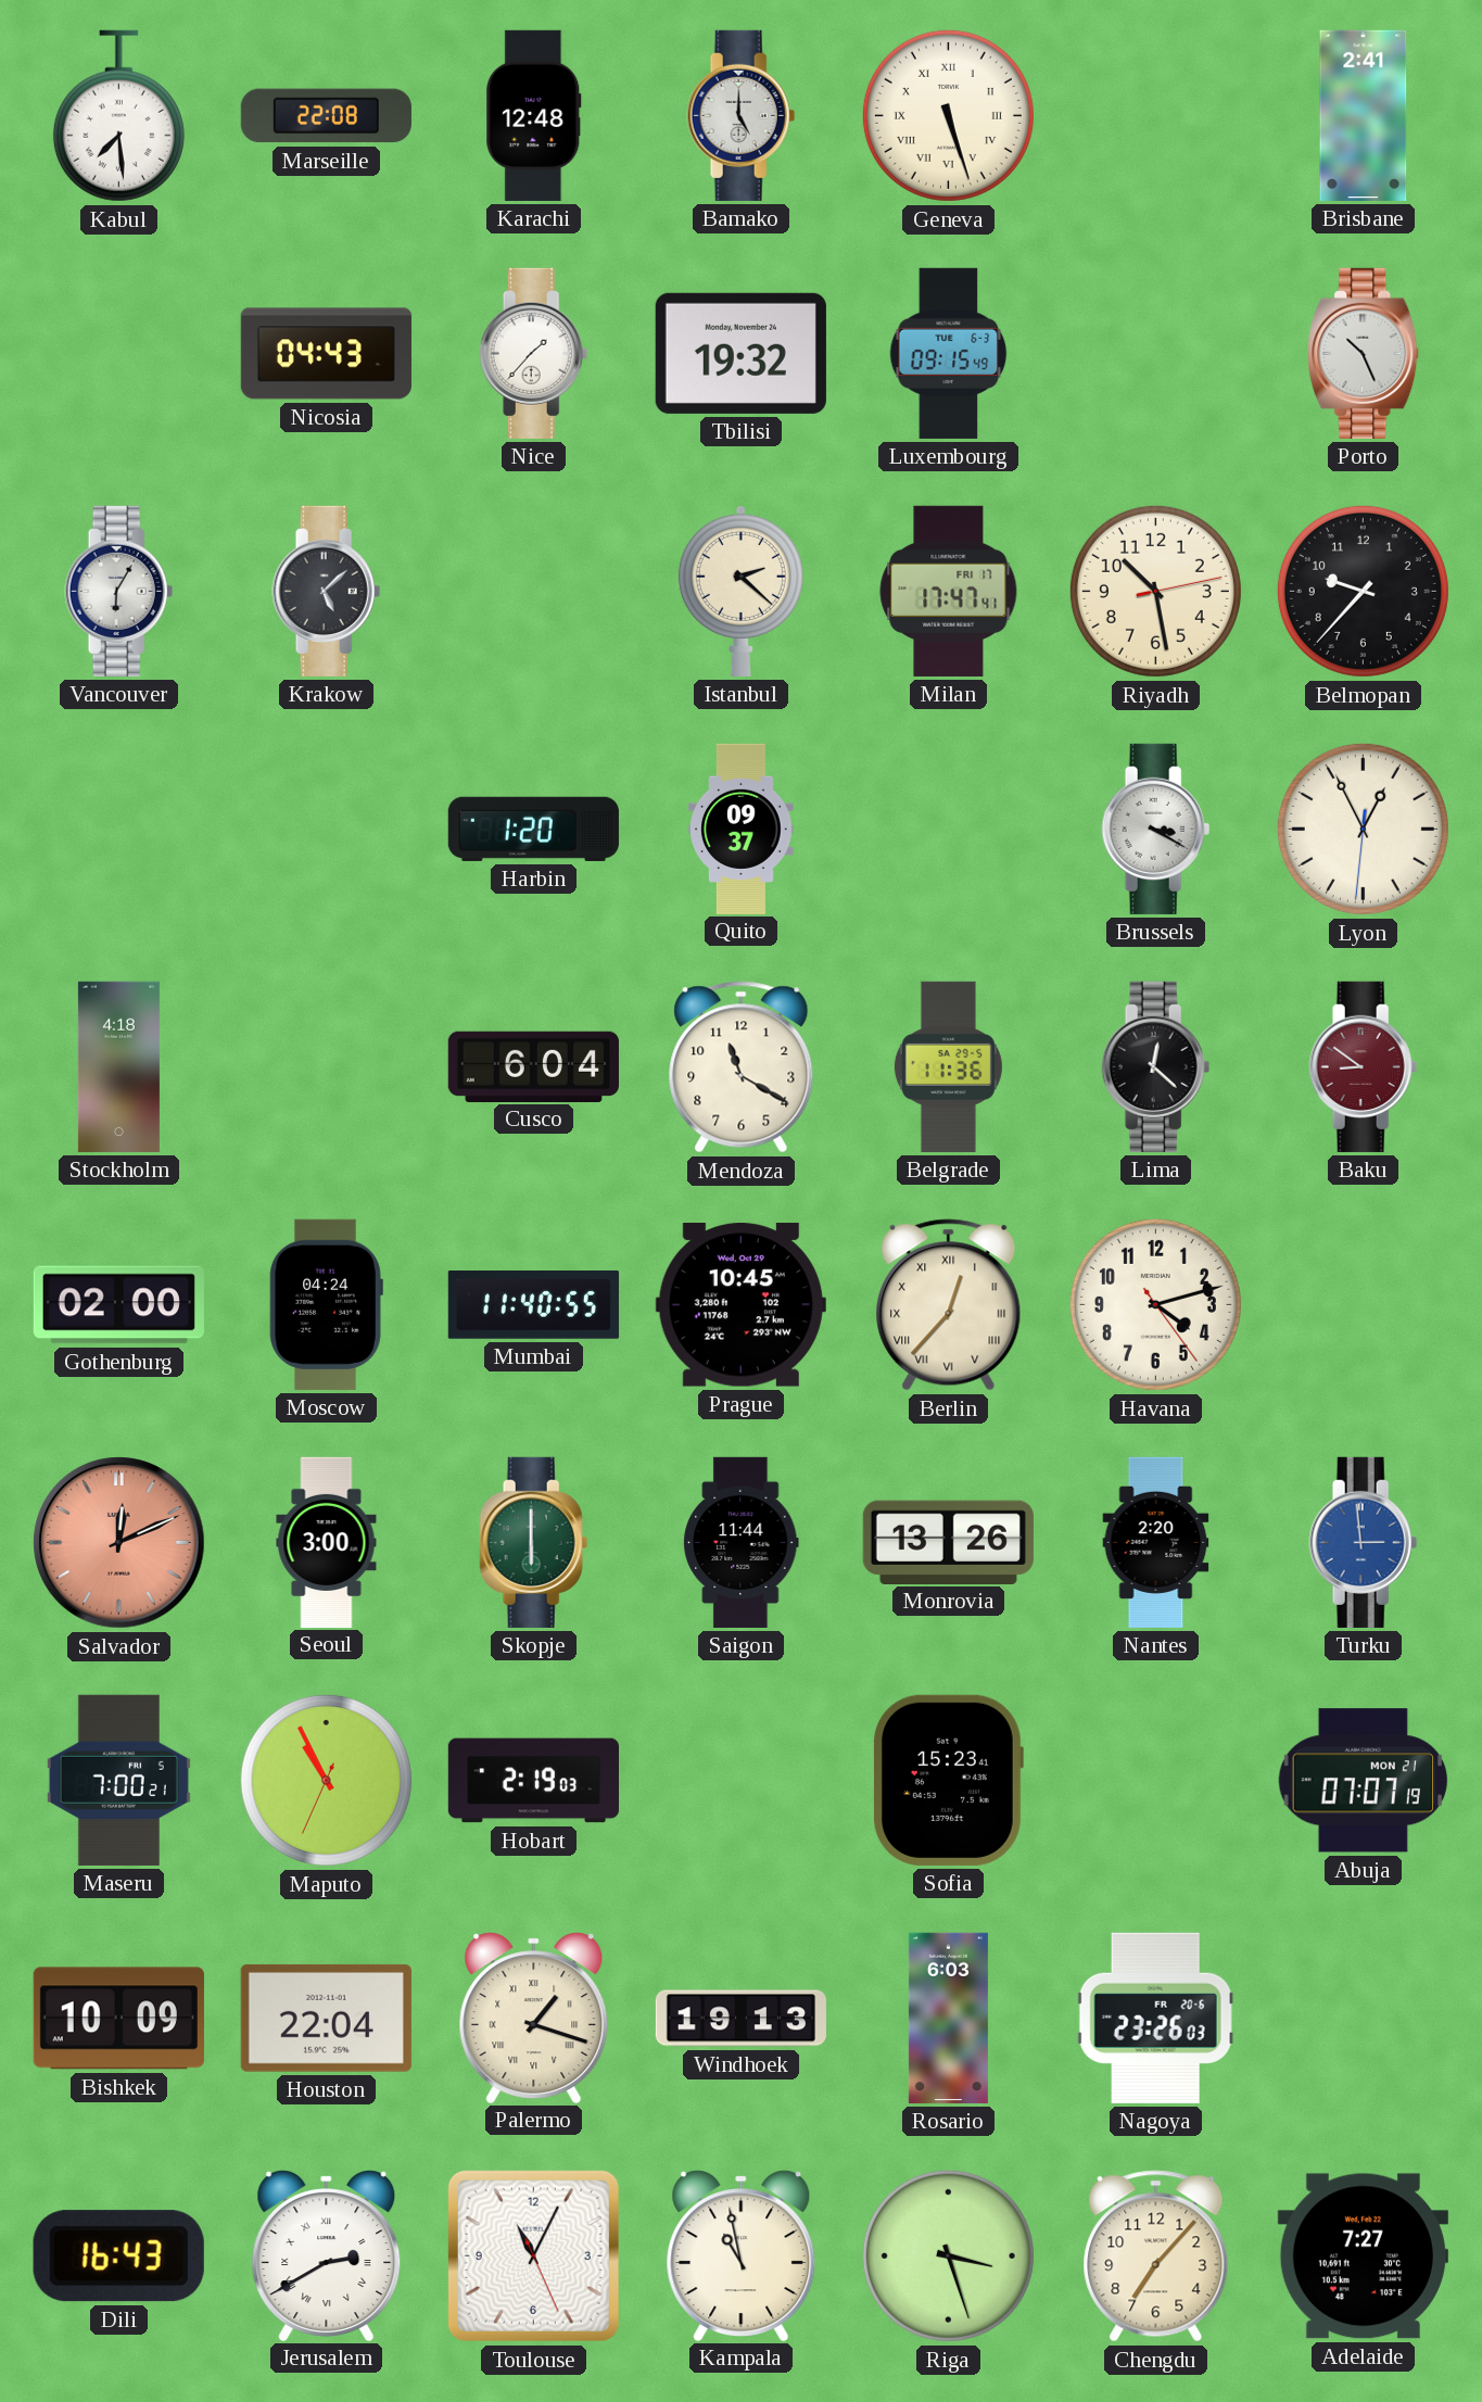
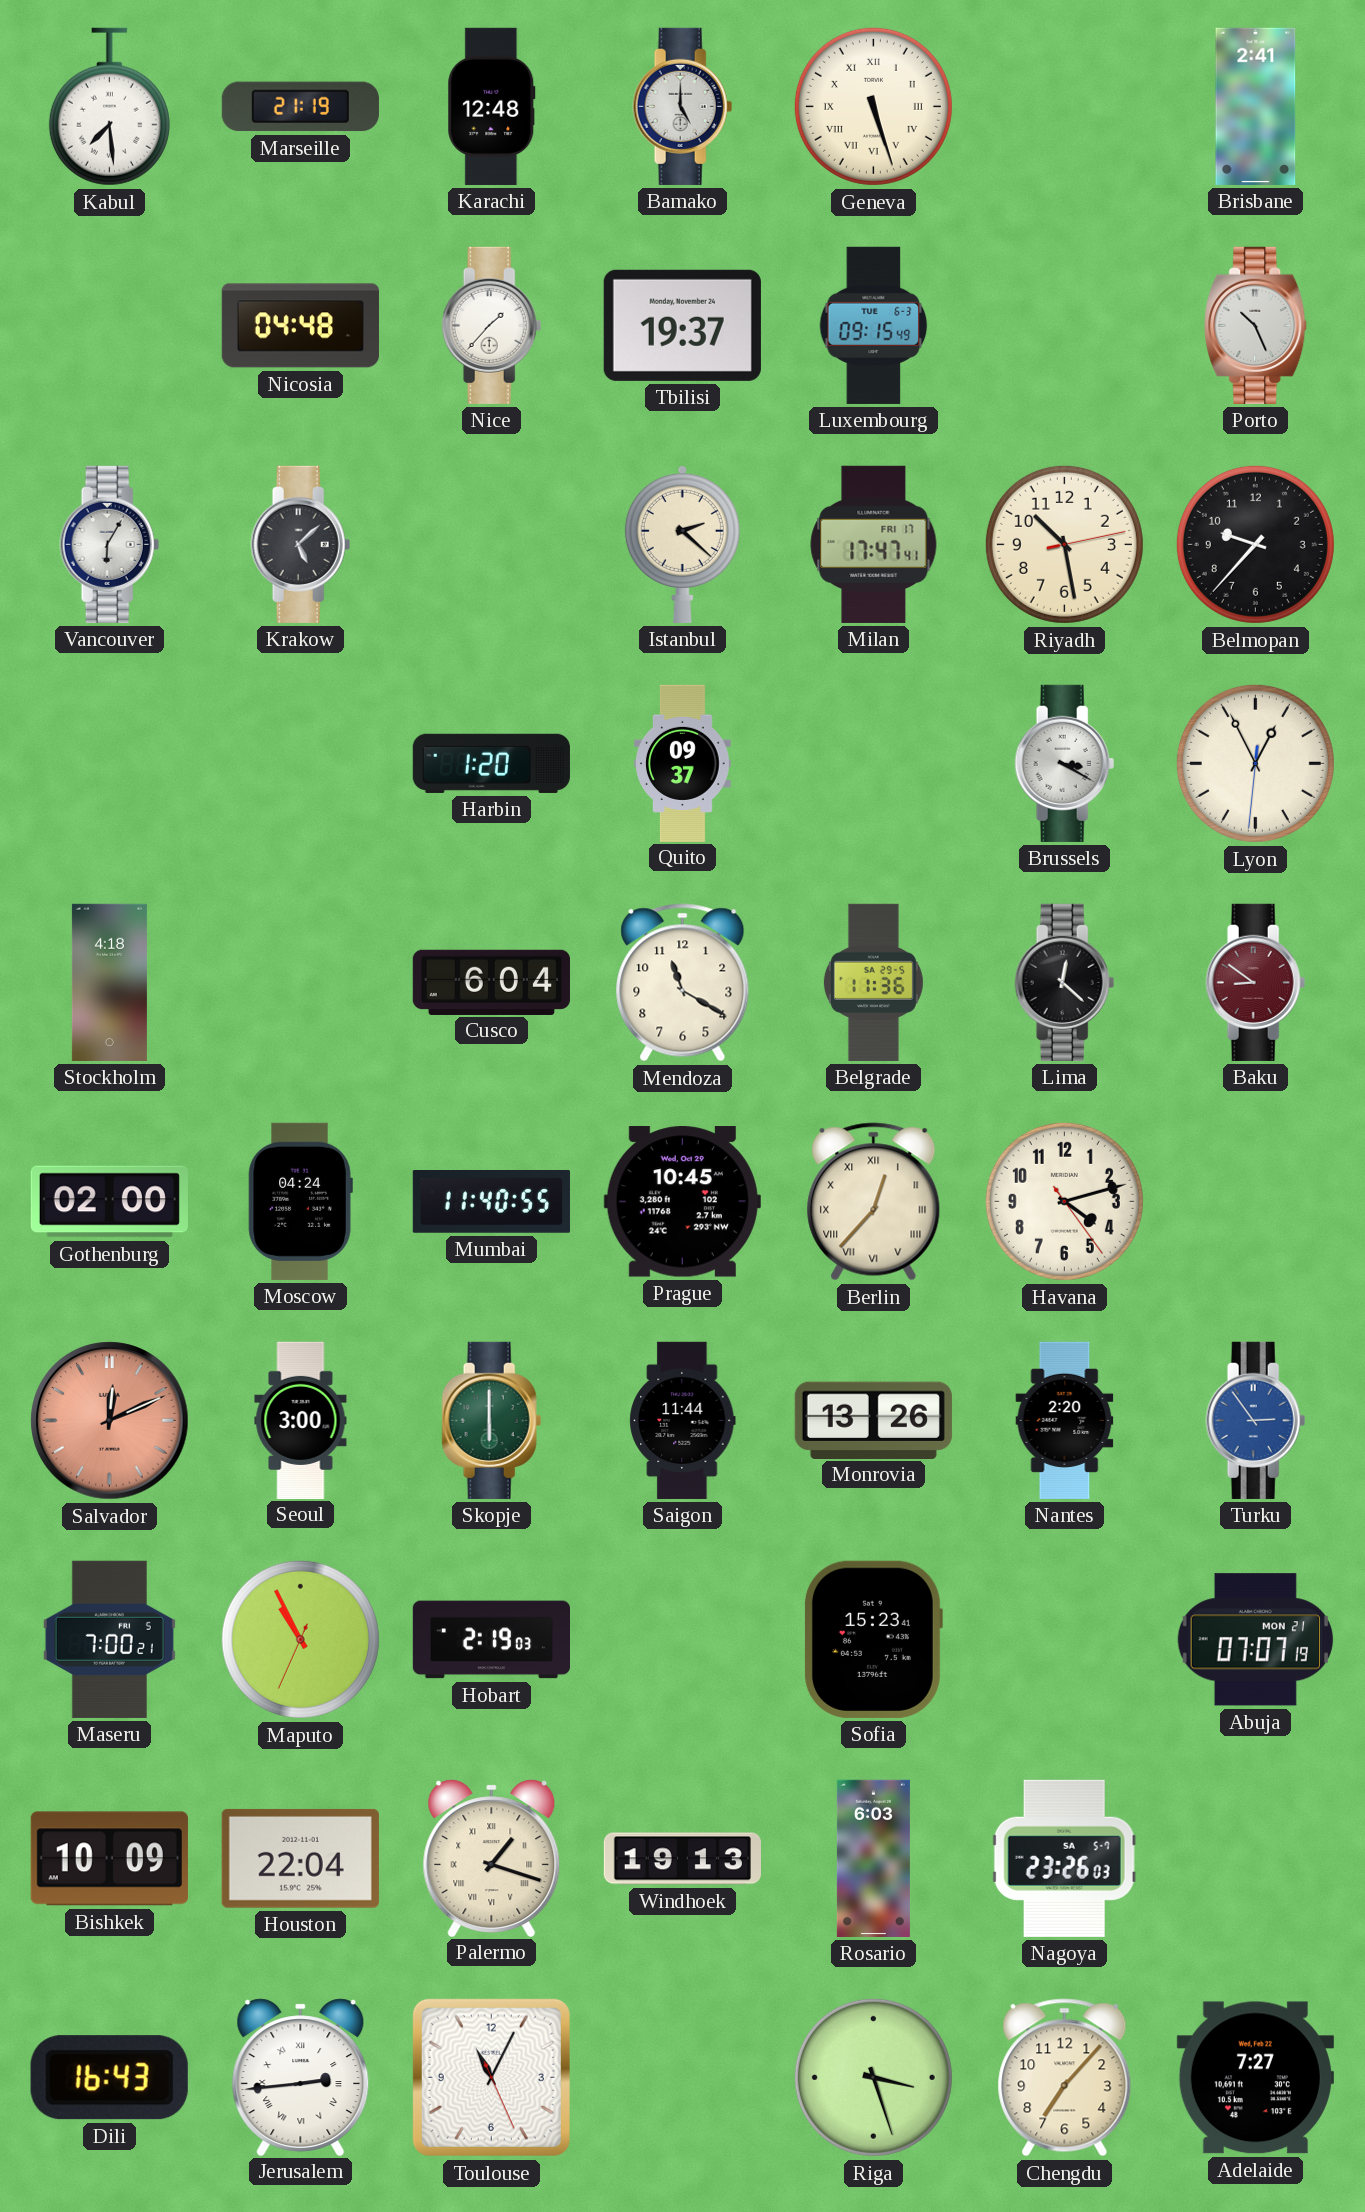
Marseille: 22:08 -> 21:19 (300, 107)
Nicosia: 04:43 -> 04:48 (300, 326)
Tbilisi: 19:32 -> 19:37 (682, 325)
Turku: 2:59 -> 2:54 (1256, 1420)
Nagoya date: FR 20-6 -> SA 5-7 (1064, 1858)
Jerusalem: 2:40 -> 2:44 (301, 2077)
Kampala: 10:58 -> none (742, 2255)
